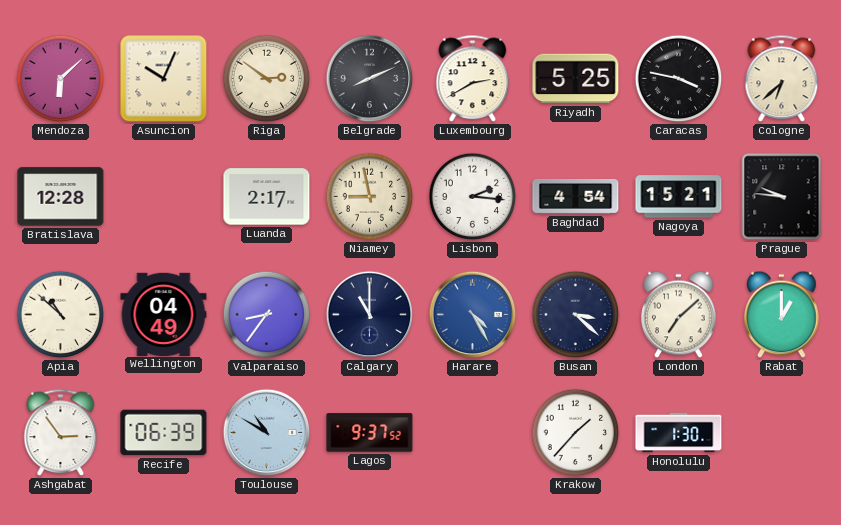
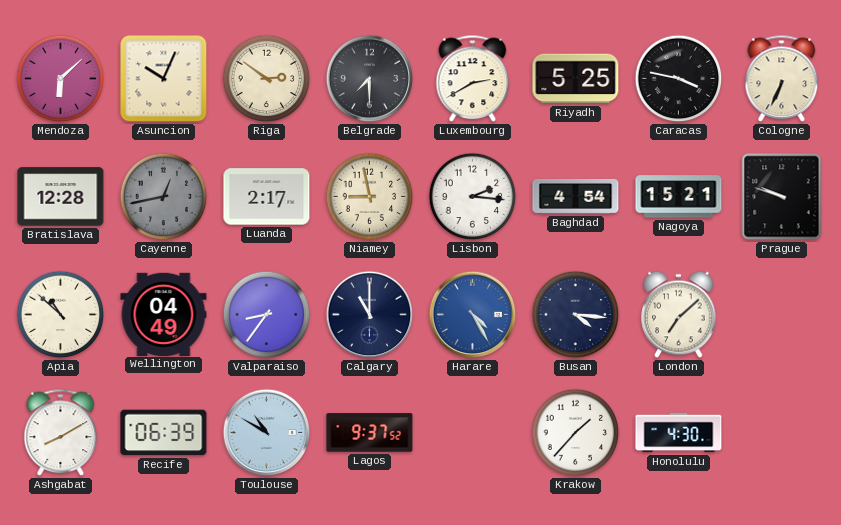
Belgrade: 8:11 -> 7:30 (370, 79)
Cologne: 6:38 -> 6:34 (782, 79)
Cayenne: none -> 12:43 (164, 197)
Prague: 9:46 -> 9:48 (782, 197)
Busan: 3:22 -> 4:16 (576, 315)
Rabat: 1:00 -> none (782, 315)
Ashgabat: 2:54 -> 8:10 (61, 433)
Honolulu: 1:30 -> 4:30 (679, 433)
